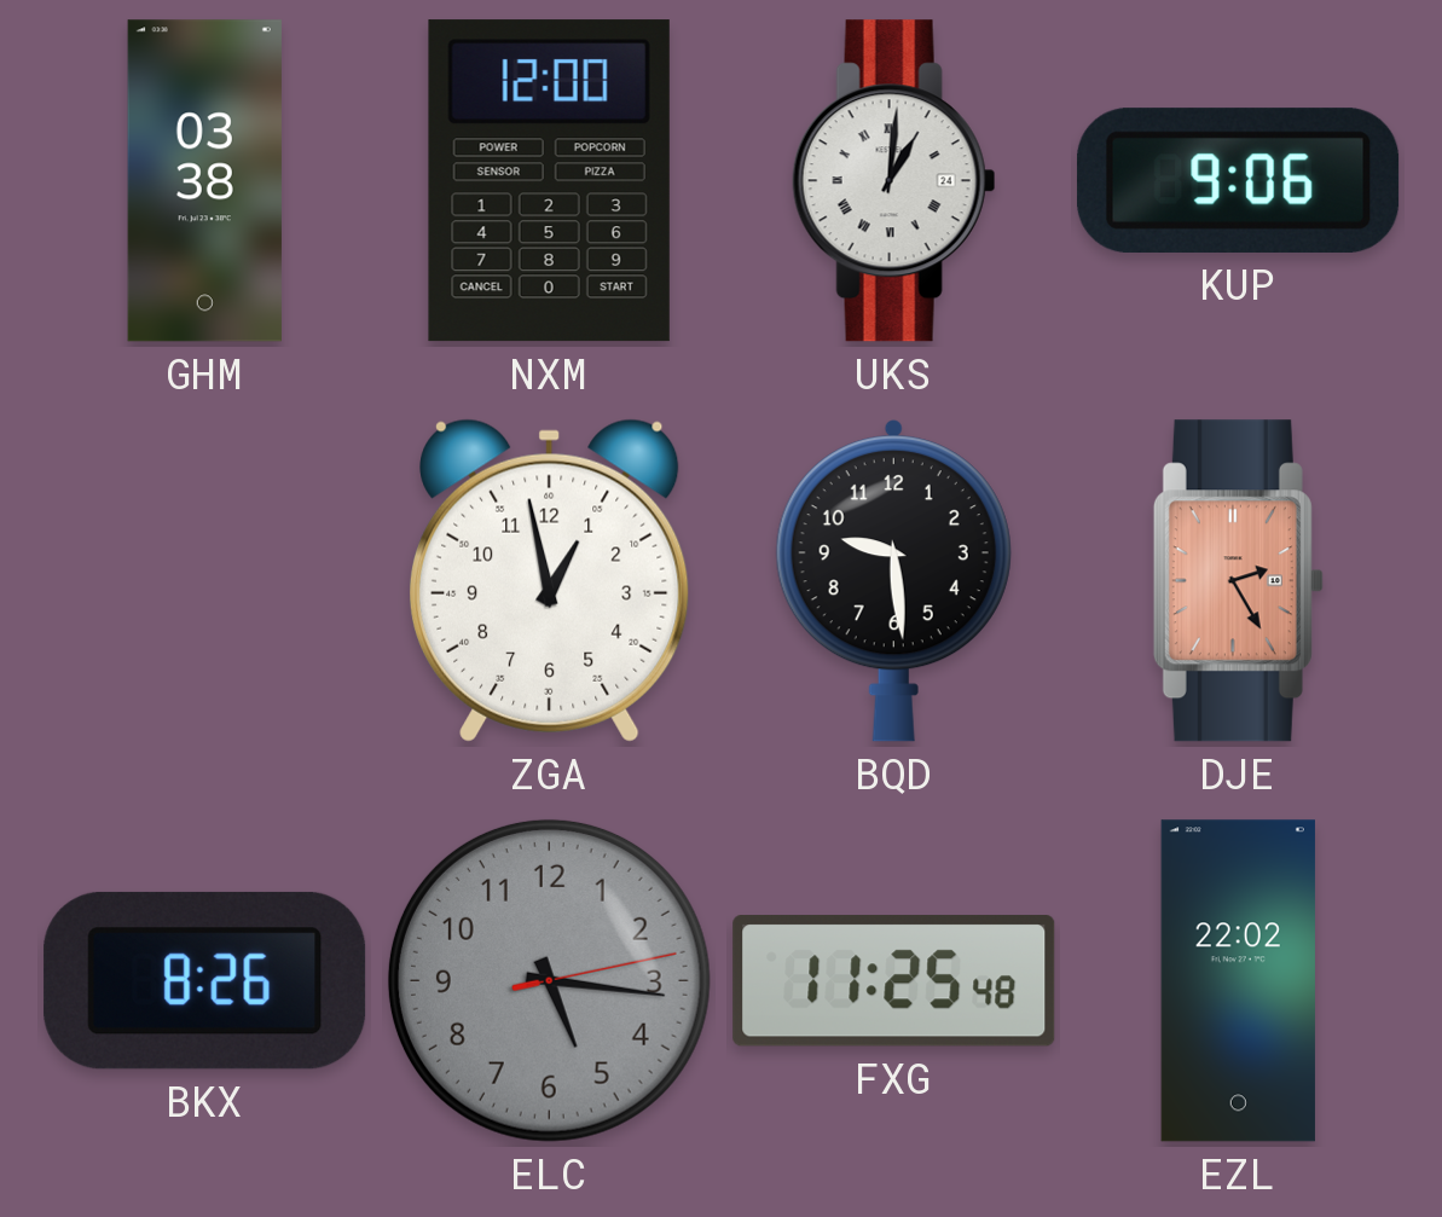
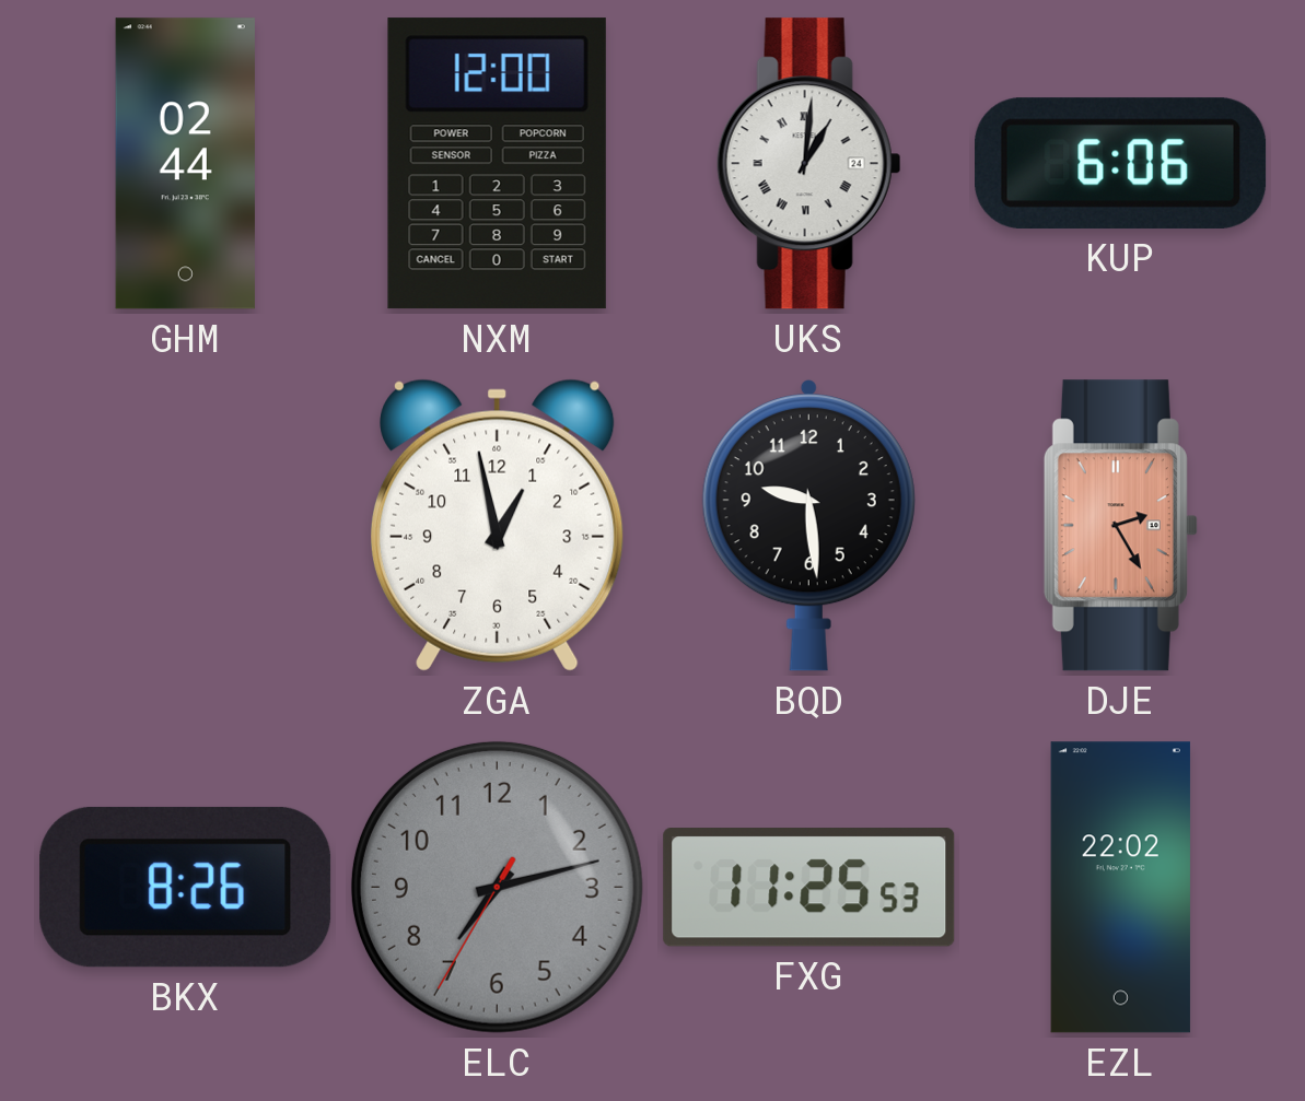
GHM: 03:38 -> 02:44 (185, 164)
KUP: 9:06 -> 6:06 (1121, 163)
ELC: 5:16 -> 7:12 (497, 887)
FXG: 11:25:48 -> 11:25:53 (809, 888)
